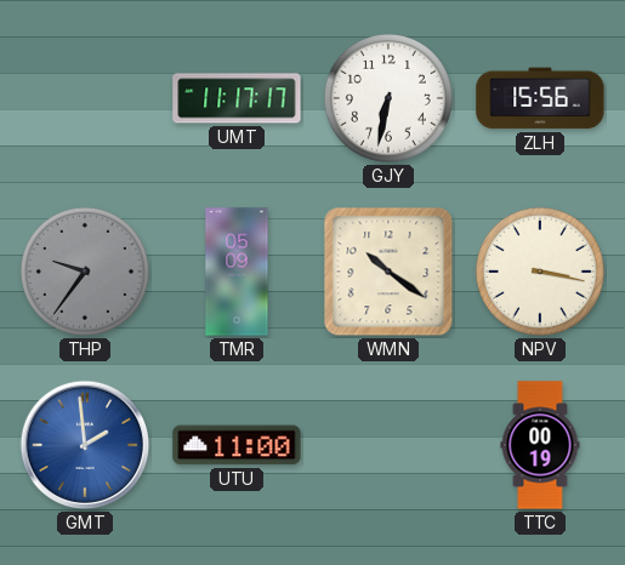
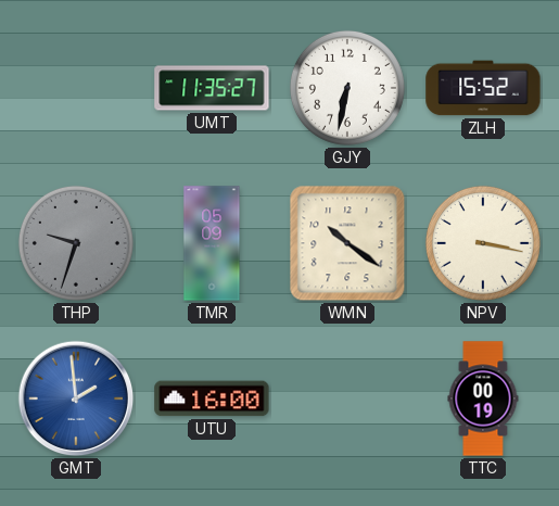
UMT: 11:17 -> 11:35 (212, 88)
ZLH: 15:56 -> 15:52 (483, 88)
THP: 9:36 -> 9:33 (76, 243)
UTU: 11:00 -> 16:00 (212, 399)
